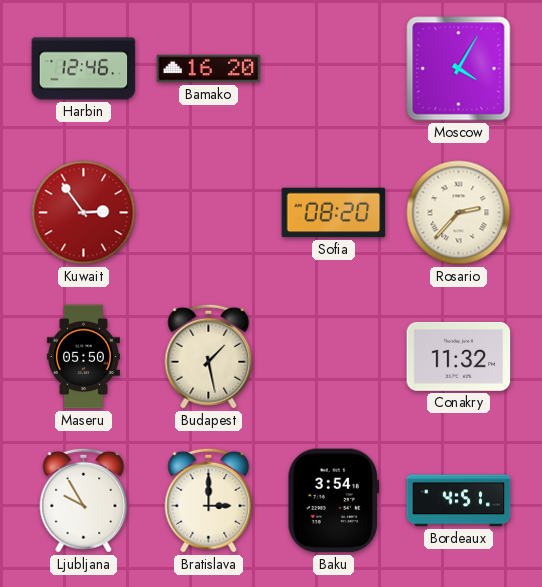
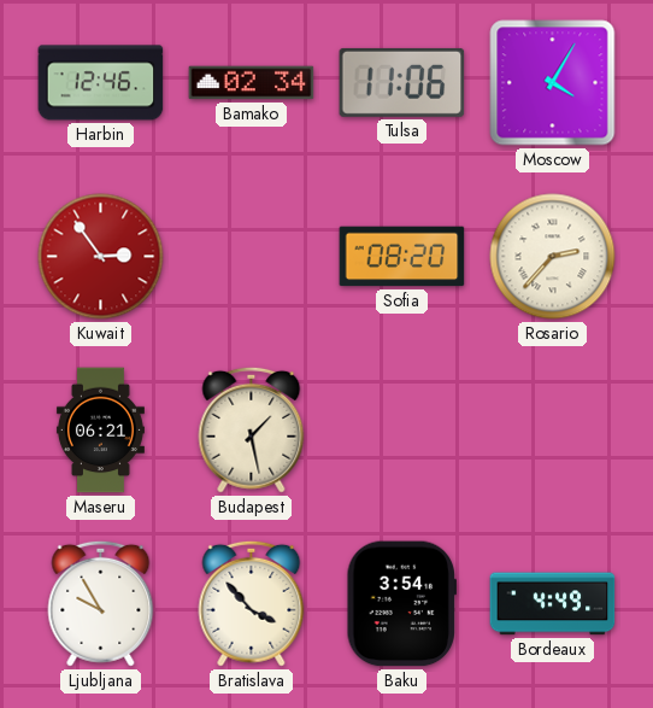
Bamako: 16:20 -> 02:34 (252, 83)
Tulsa: none -> 11:06 (402, 82)
Maseru: 05:50 -> 06:21 (100, 431)
Conakry: 11:32 -> none (459, 356)
Bratislava: 3:00 -> 3:53 (252, 603)
Bordeaux: 4:51 -> 4:49 (553, 604)
